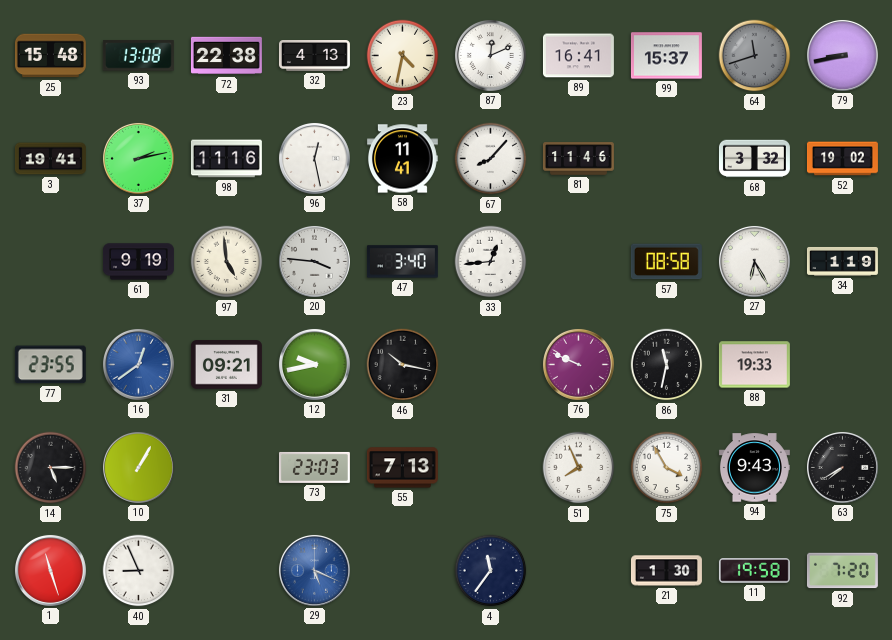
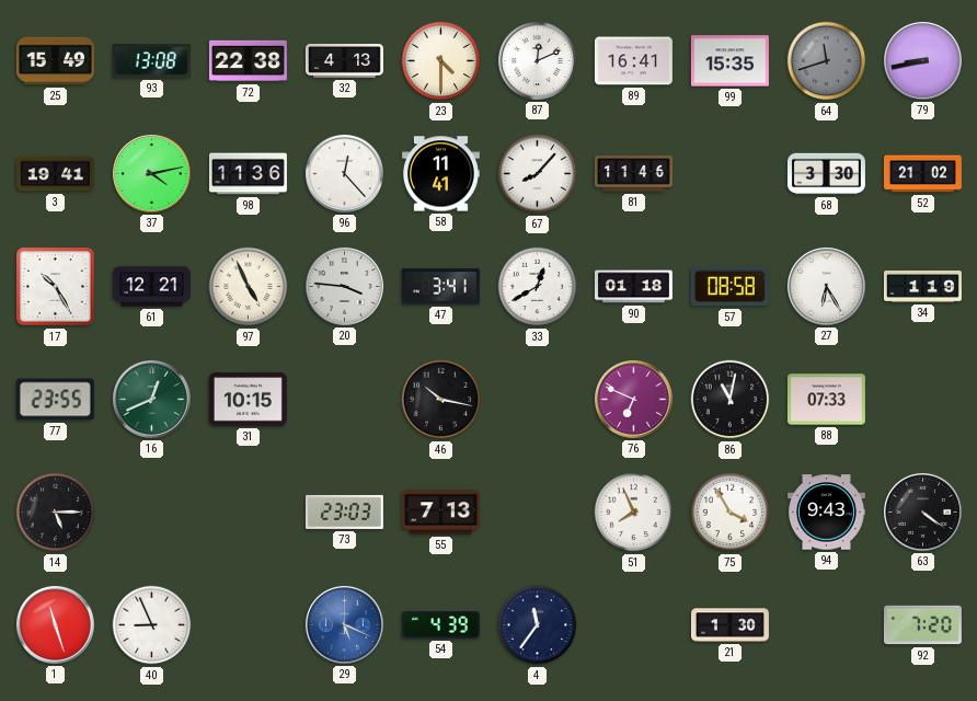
25: 15:48 -> 15:49 (55, 61)
23: 4:32 -> 4:30 (441, 61)
99: 15:37 -> 15:35 (729, 61)
37: 2:13 -> 4:13 (151, 173)
98: 11:16 -> 11:36 (248, 174)
96: 12:28 -> 12:23 (344, 173)
68: 3:32 -> 3:30 (826, 174)
52: 19:02 -> 21:02 (922, 174)
17: none -> 10:25 (56, 287)
61: 9:19 -> 12:21 (151, 287)
97: 4:59 -> 4:56 (249, 287)
47: 3:40 -> 3:41 (440, 287)
33: 12:44 -> 12:40 (538, 287)
90: none -> 01:18 (633, 287)
16: 12:39 -> 12:41 (151, 399)
16 dial: blue -> green (151, 399)
31: 09:21 -> 10:15 (248, 400)
12: 9:43 -> none (314, 364)
76: 9:49 -> 6:49 (633, 399)
86: 11:32 -> 11:02 (731, 400)
88: 19:33 -> 07:33 (826, 400)
10: 1:05 -> none (138, 467)
63: 7:40 -> 4:21 (922, 512)
54: none -> 4:39 (440, 625)
11: 19:58 -> none (754, 571)
